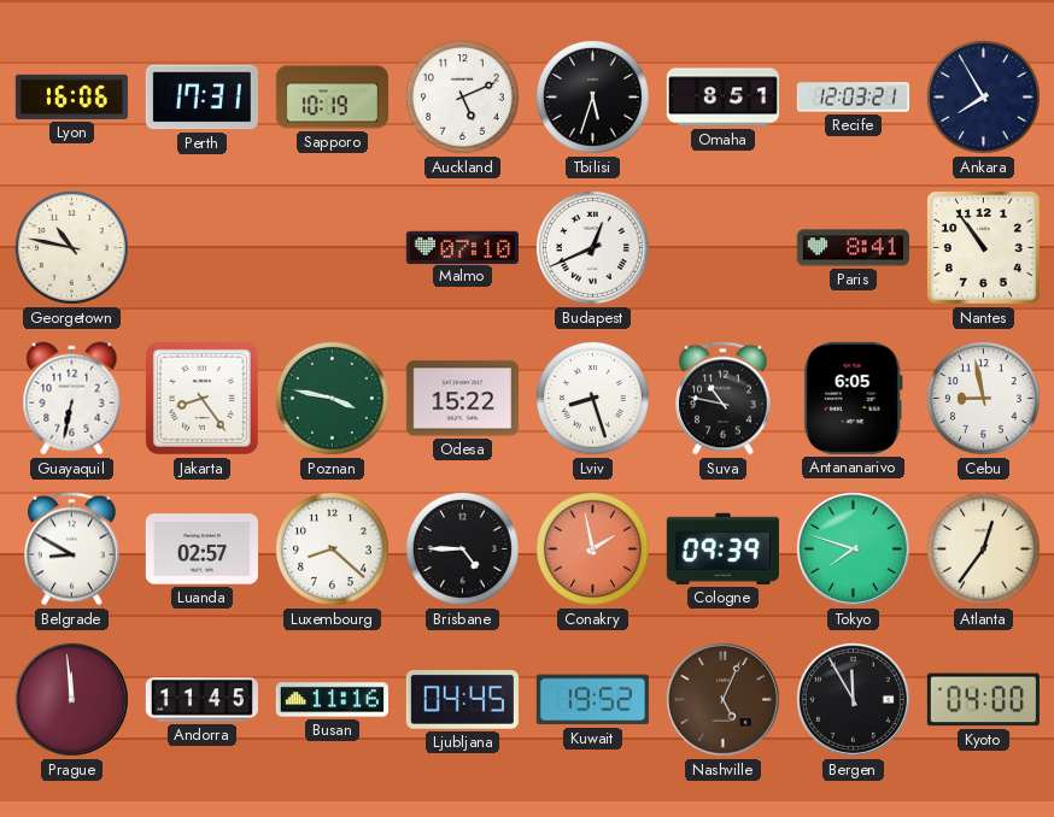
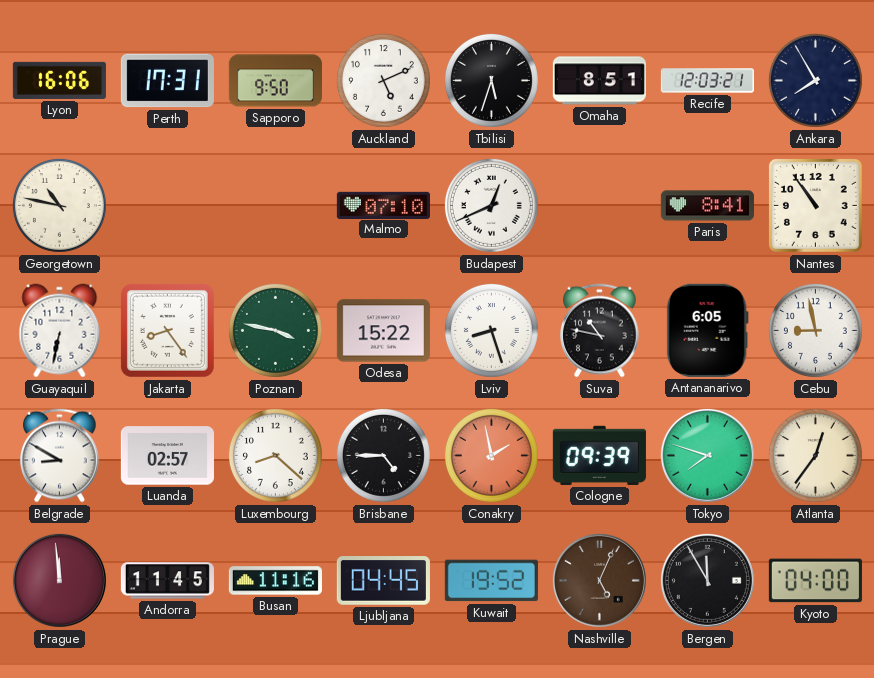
Sapporo: 10:19 -> 9:50 (275, 81)
